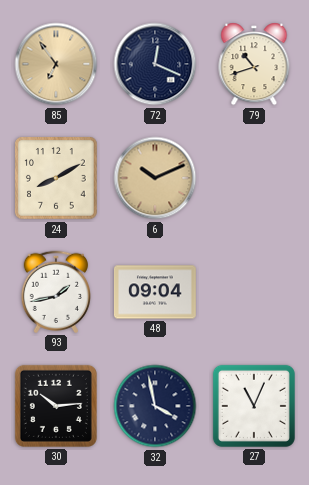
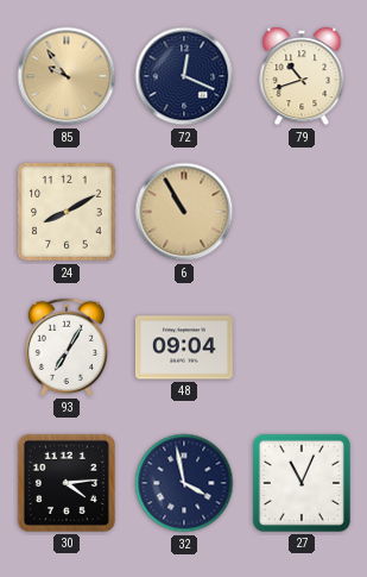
85: 6:54 -> 9:54 (67, 76)
6: 10:11 -> 10:55 (184, 212)
93: 1:43 -> 7:05 (65, 347)
30: 10:14 -> 4:14 (67, 483)
